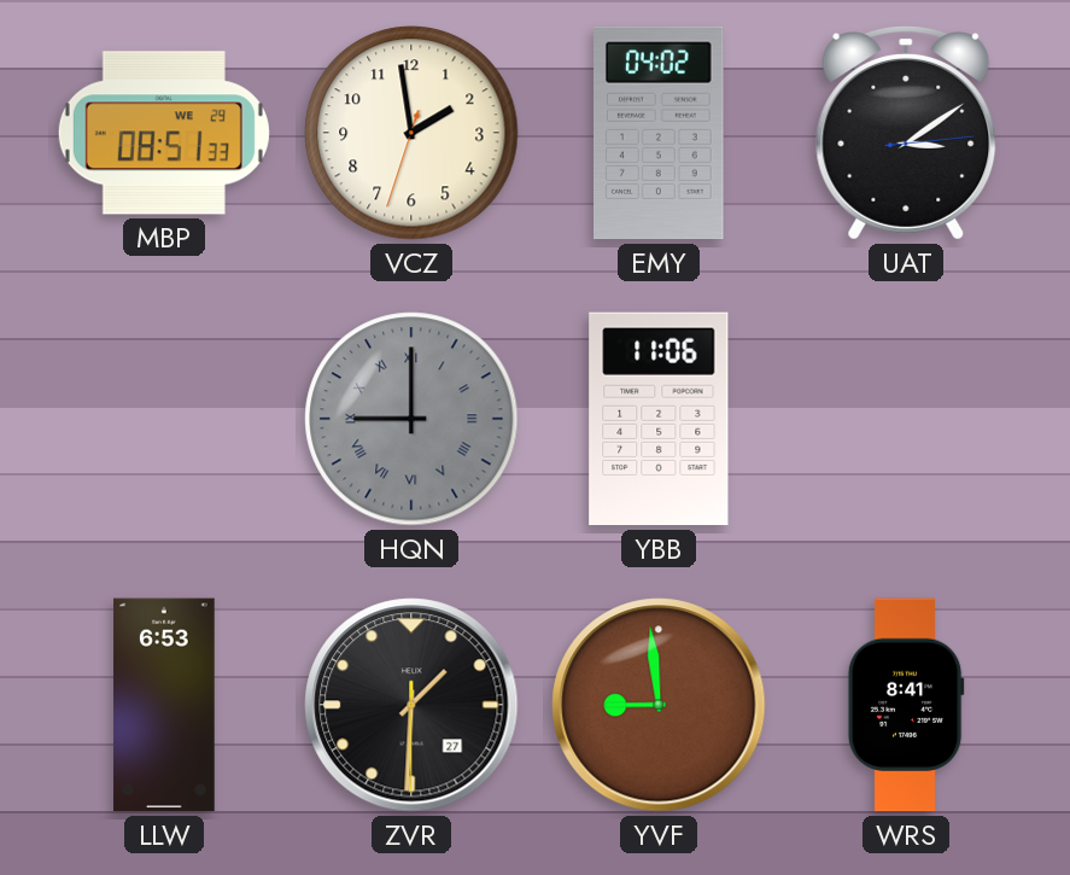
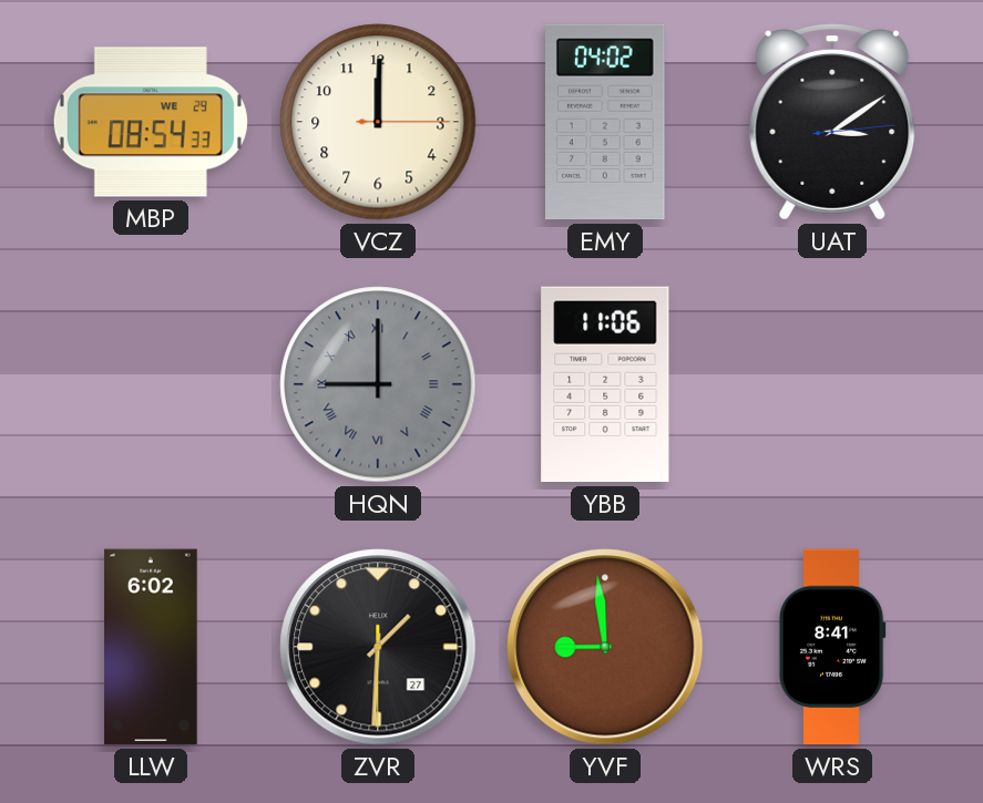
MBP: 08:51 -> 08:54 (151, 122)
VCZ: 1:58 -> 12:00 (378, 122)
LLW: 6:53 -> 6:02 (151, 647)
